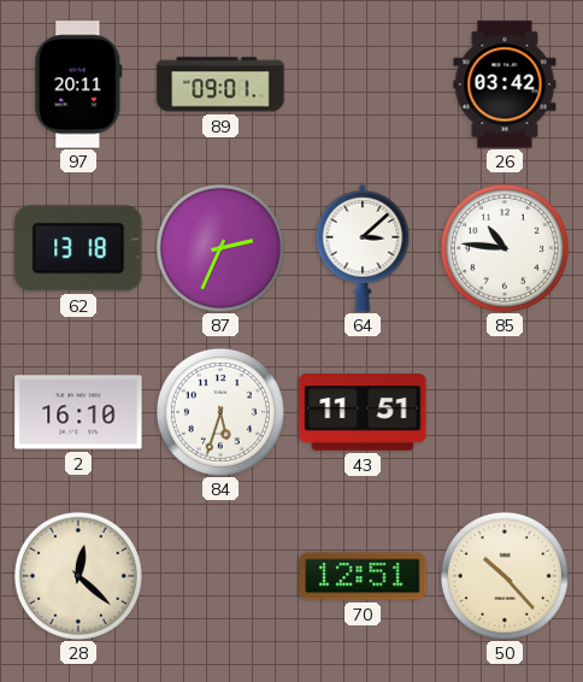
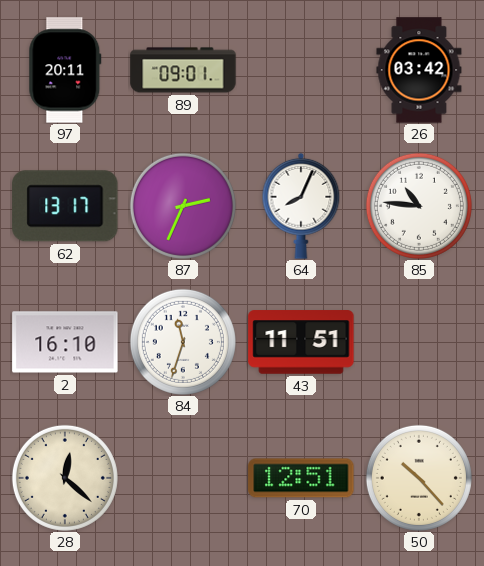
62: 13:18 -> 13:17 (65, 206)
64: 3:08 -> 8:04 (301, 206)
84: 5:33 -> 11:33 (183, 342)
